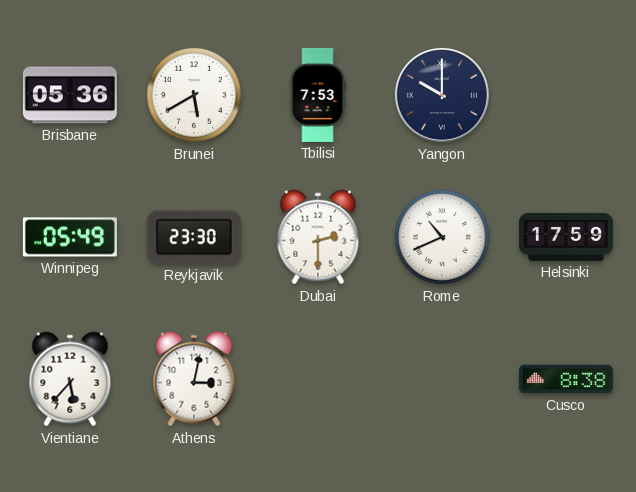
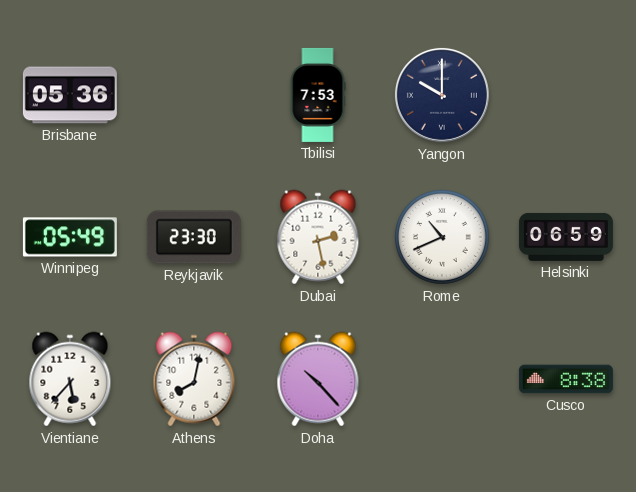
Brunei: 5:40 -> none (195, 96)
Dubai: 2:30 -> 2:28 (318, 237)
Helsinki: 17:59 -> 06:59 (566, 237)
Athens: 3:02 -> 8:02 (194, 379)
Doha: none -> 10:23 (318, 379)
